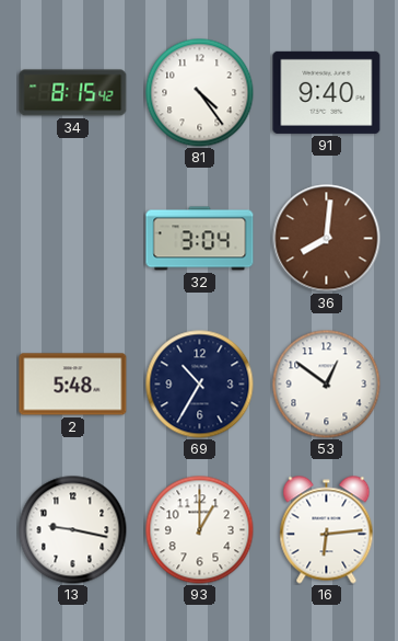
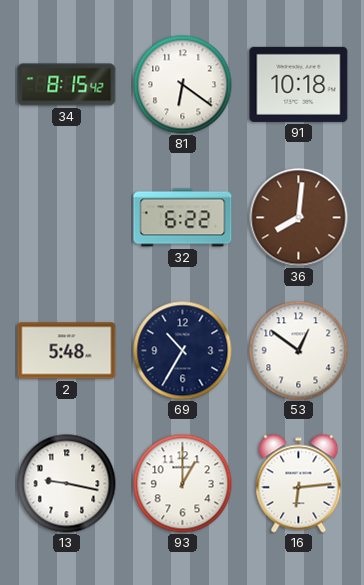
81: 4:24 -> 6:21 (183, 85)
91: 9:40 -> 10:18 (299, 84)
32: 3:04 -> 6:22 (183, 218)
